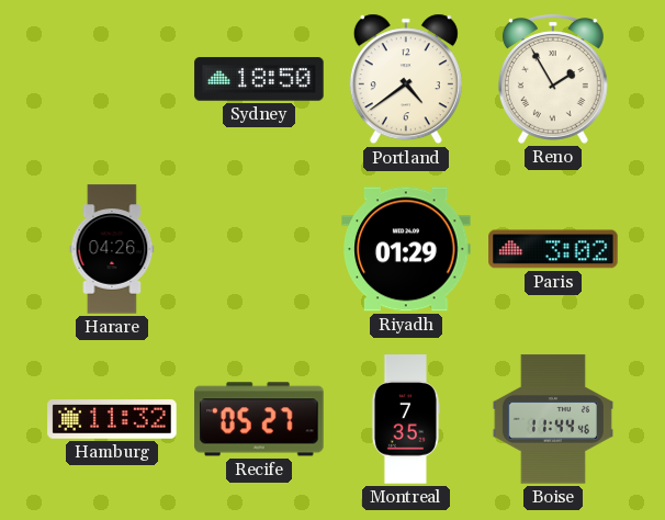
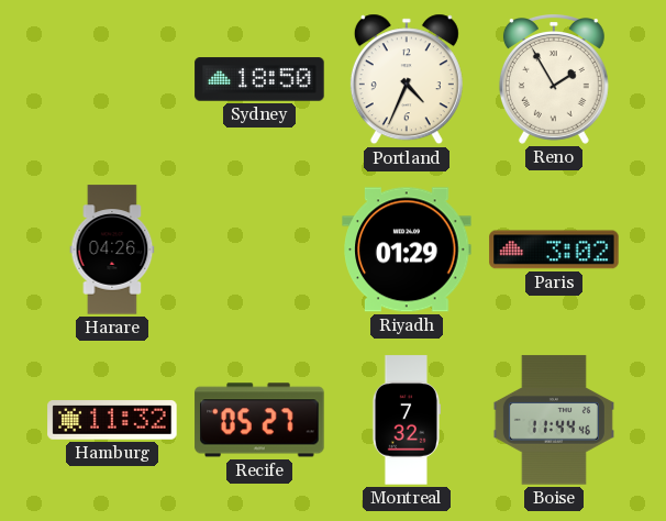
Portland: 4:39 -> 4:34 (407, 79)
Montreal: 7:35 -> 7:32 (406, 420)
